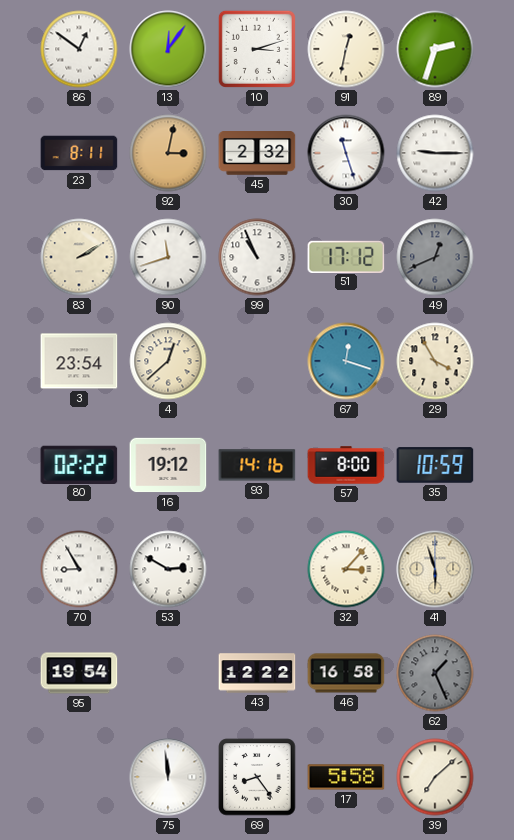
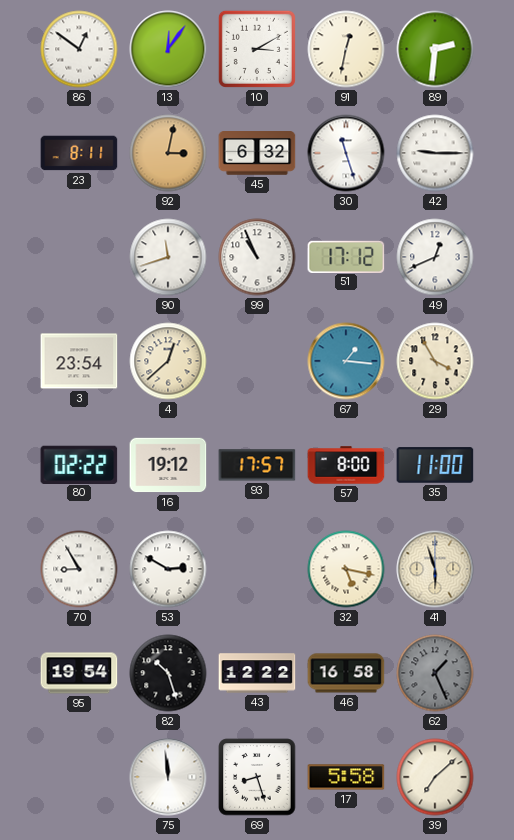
10: 3:12 -> 3:10 (257, 49)
89: 2:33 -> 2:31 (435, 49)
45: 2:32 -> 6:32 (257, 153)
83: 2:10 -> none (79, 257)
49 dial: grey -> white (435, 257)
67: 12:18 -> 1:16 (346, 361)
93: 14:16 -> 17:57 (257, 465)
35: 10:59 -> 11:00 (435, 465)
32: 3:07 -> 5:17 (346, 569)
82: none -> 10:27 (168, 673)
69: 8:24 -> 8:27 (257, 777)
